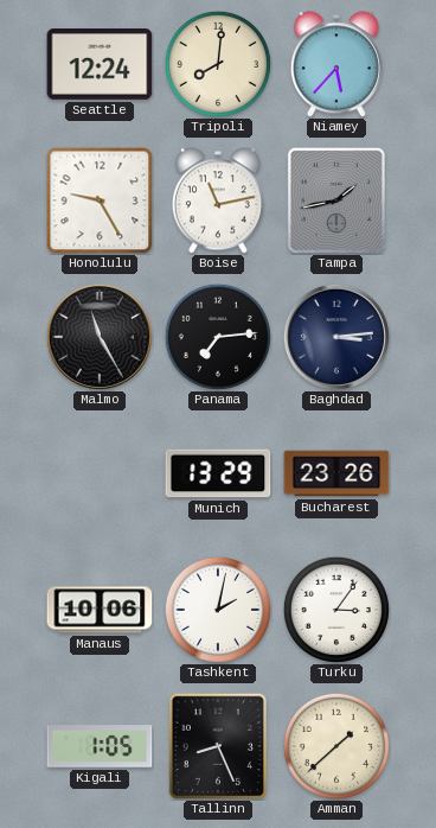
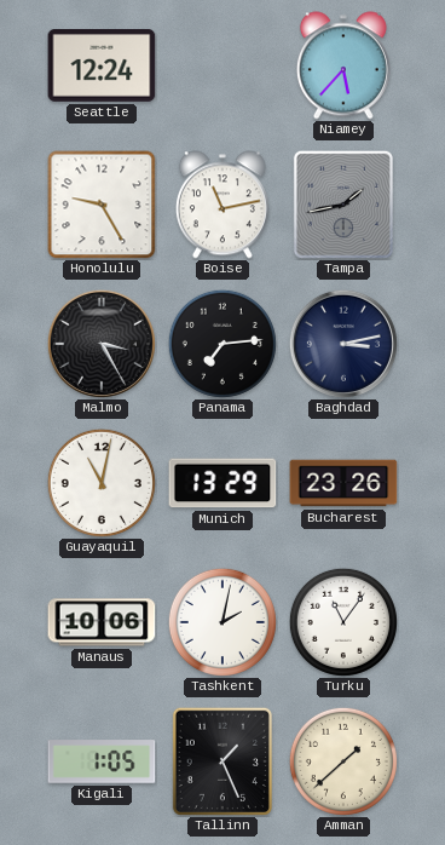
Tripoli: 8:01 -> none (218, 64)
Malmo: 11:25 -> 3:25 (102, 344)
Baghdad: 3:14 -> 3:13 (343, 344)
Guayaquil: none -> 11:02 (102, 483)
Turku: 3:06 -> 11:06 (343, 622)
Tallinn: 8:26 -> 1:26 (223, 760)
